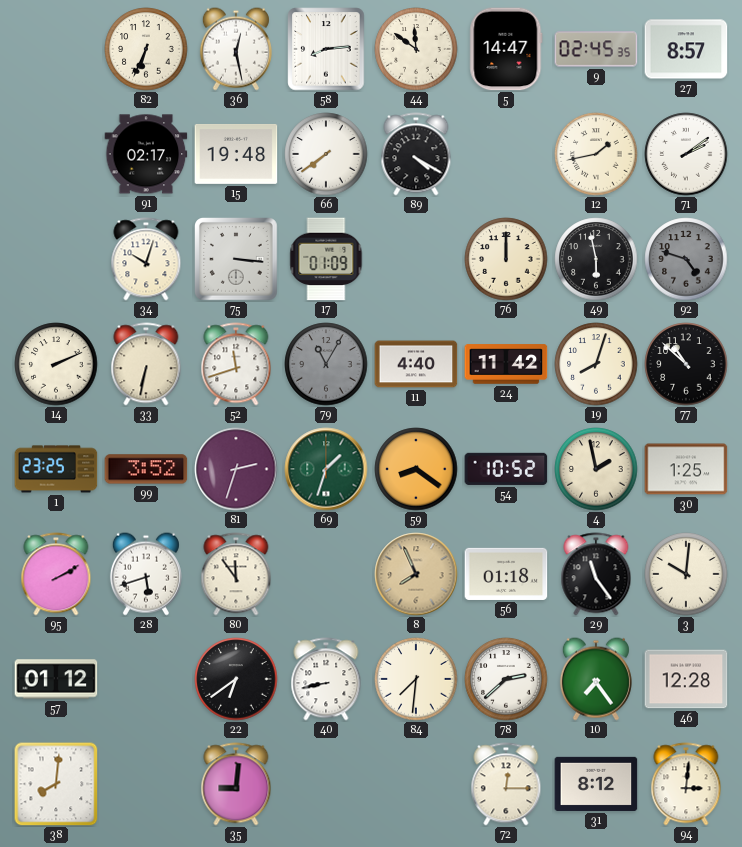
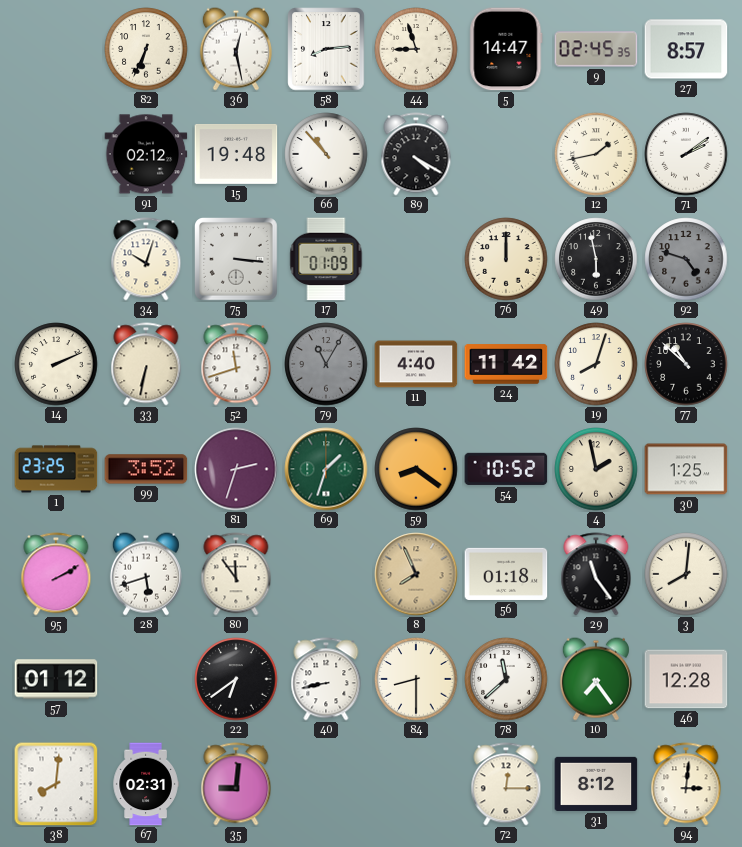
44: 11:51 -> 8:57 (416, 49)
91: 02:17 -> 02:12 (146, 154)
66: 7:39 -> 10:53 (326, 154)
3: 10:01 -> 8:01 (686, 574)
84: 7:31 -> 8:30 (416, 679)
78: 2:38 -> 11:38 (506, 679)
67: none -> 02:31 (146, 784)
